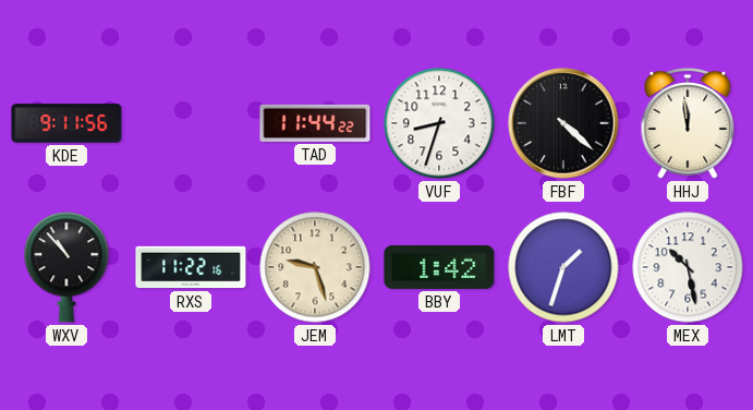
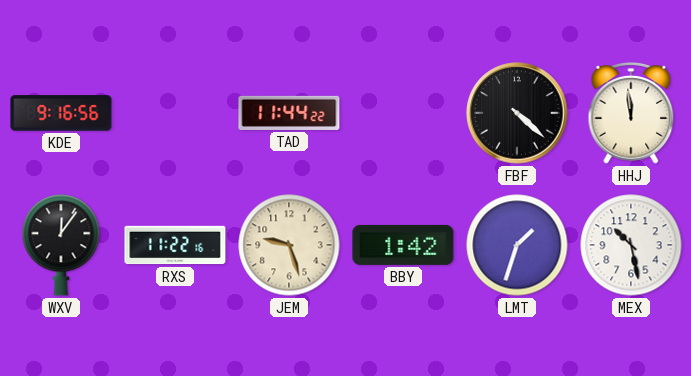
KDE: 9:11 -> 9:16 (61, 113)
VUF: 8:33 -> none (439, 123)
WXV: 10:53 -> 12:06 (61, 245)
